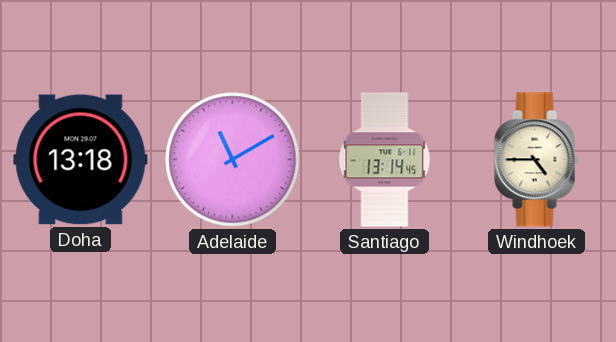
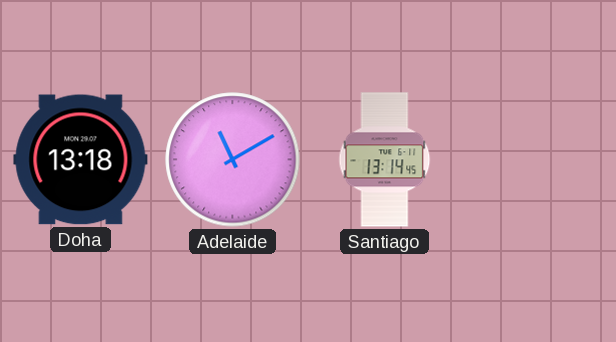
Windhoek: 4:45 -> none (536, 160)
